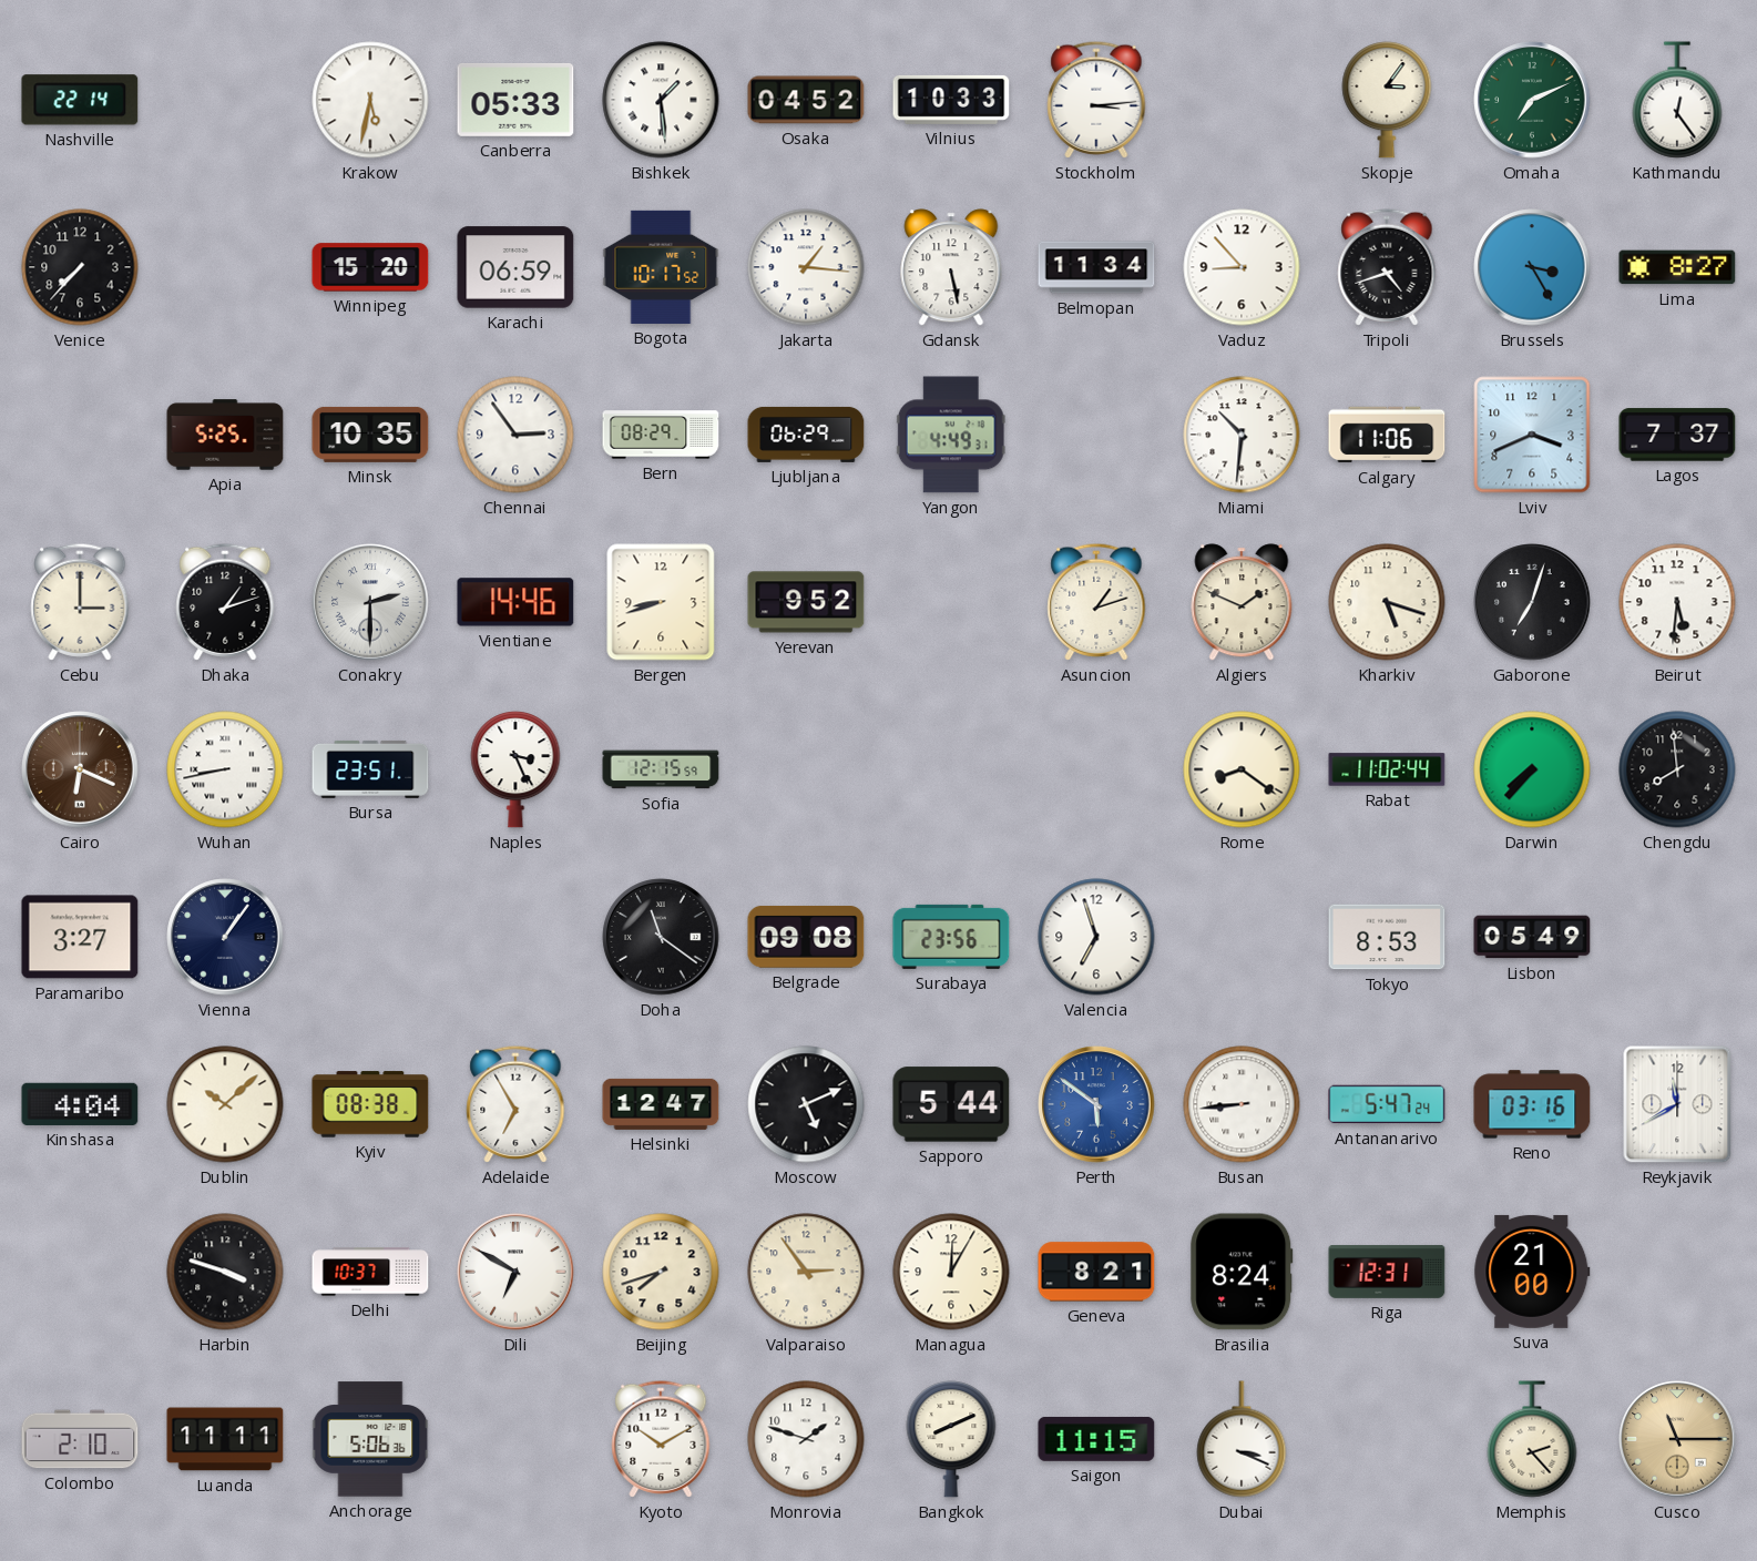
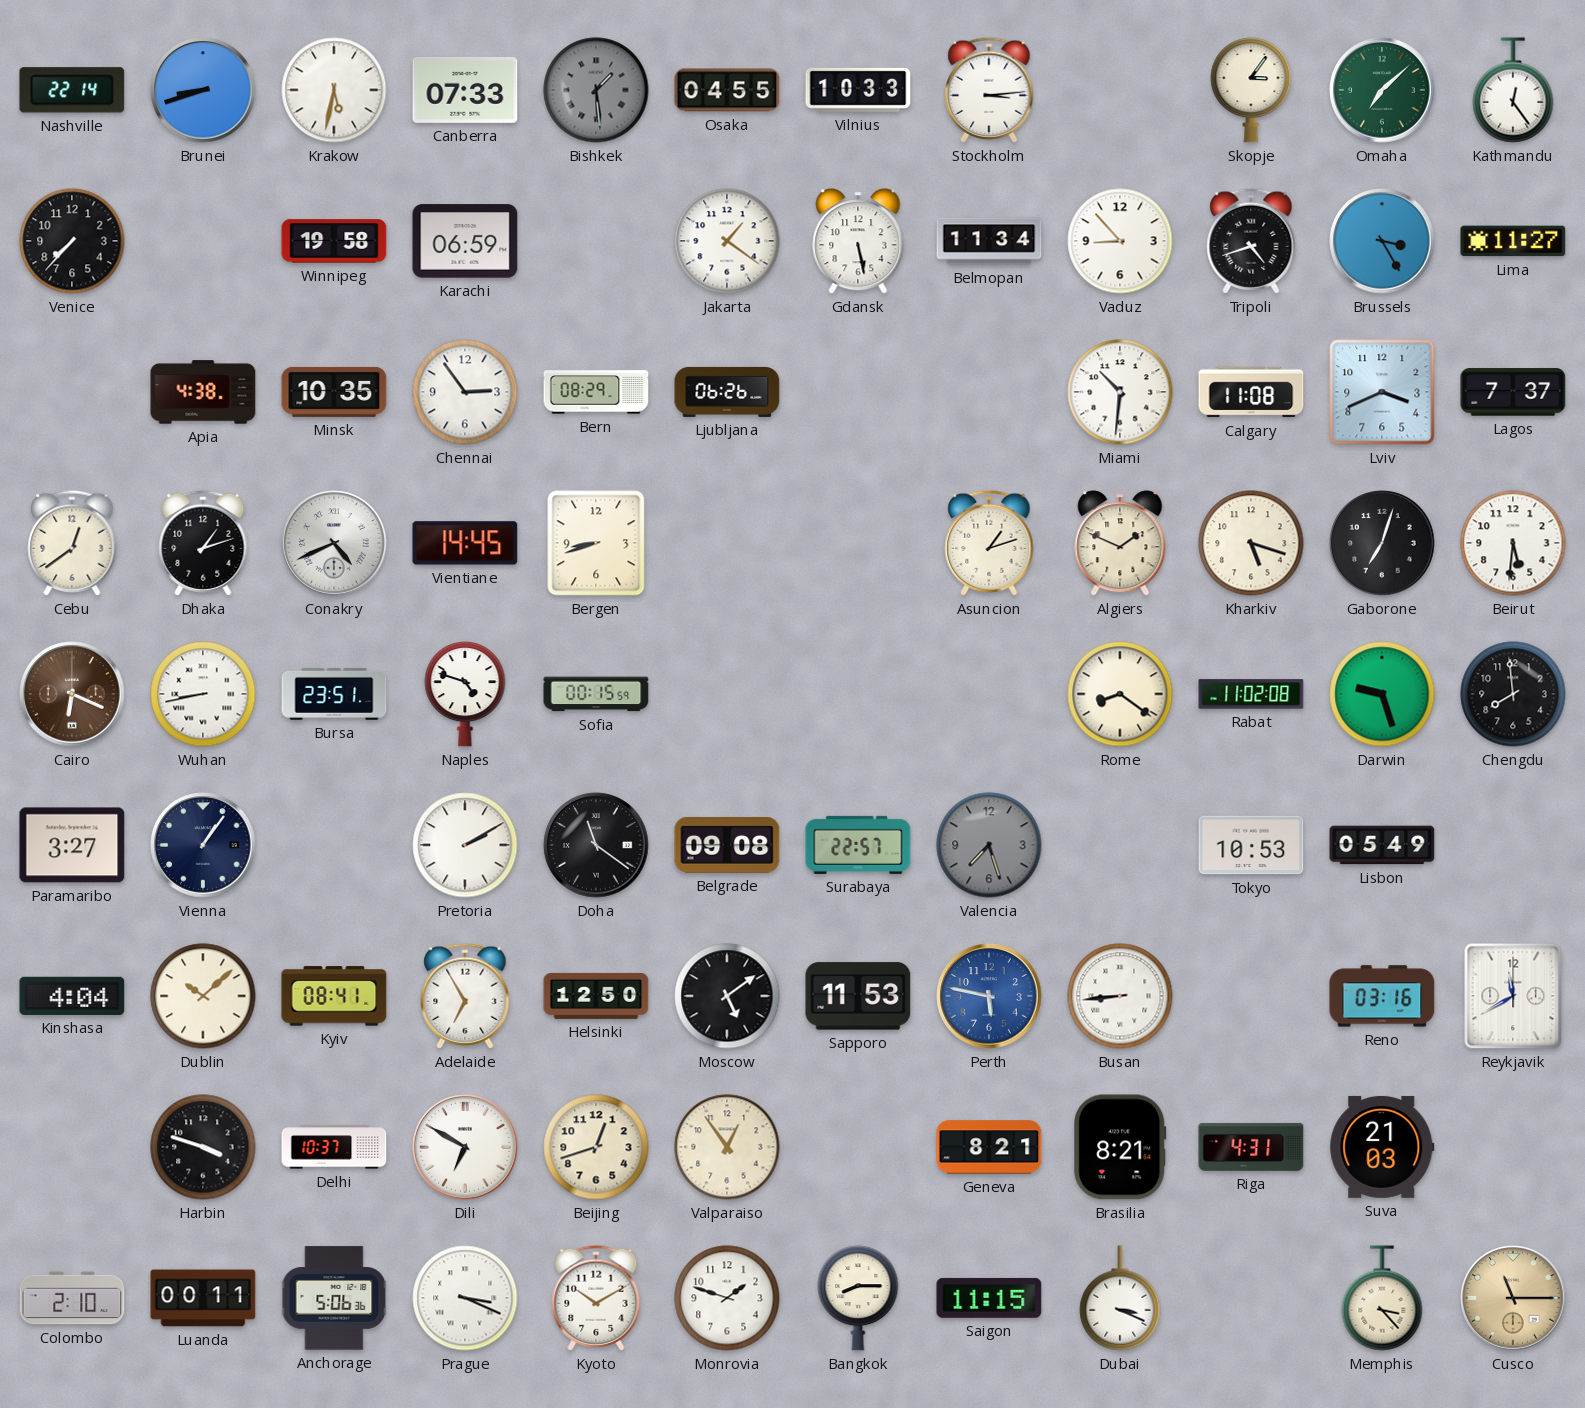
Brunei: none -> 8:42 (203, 90)
Canberra: 05:33 -> 07:33 (465, 90)
Bishkek dial: white -> grey (596, 90)
Osaka: 04:52 -> 04:55 (727, 90)
Omaha: 7:11 -> 7:08 (1382, 90)
Winnipeg: 15:20 -> 19:58 (334, 241)
Bogota: 10:17 -> none (661, 267)
Jakarta: 1:16 -> 1:21 (727, 241)
Lima: 8:27 -> 11:27 (1513, 241)
Apia: 5:25 -> 4:38 (203, 392)
Ljubljana: 06:29 -> 06:26 (727, 392)
Yangon: 4:49 -> none (951, 435)
Calgary: 11:06 -> 11:08 (1251, 392)
Cebu: 3:00 -> 12:39 (72, 543)
Conakry: 2:30 -> 4:41 (334, 543)
Vientiane: 14:46 -> 14:45 (465, 543)
Yerevan: 9:52 -> none (806, 602)
Naples: 3:26 -> 4:48 (465, 694)
Sofia: 12:15 -> 00:15 (596, 694)
Rabat: 11:02:44 -> 11:02:08 (1251, 694)
Darwin: 7:37 -> 9:27 (1382, 694)
Pretoria: none -> 2:10 (465, 845)
Surabaya: 23:56 -> 22:57 (858, 845)
Valencia: 6:57 -> 7:27 (989, 845)
Valencia dial: white -> grey (989, 845)
Tokyo: 8:53 -> 10:53 (1251, 845)
Kyiv: 08:38 -> 08:41 (334, 996)
Helsinki: 12:47 -> 12:50 (596, 996)
Moscow: 5:11 -> 5:09 (727, 996)
Sapporo: 5:44 -> 11:53 (858, 996)
Perth: 5:51 -> 5:47 (989, 996)
Antananarivo: 5:47 -> none (1387, 1104)
Beijing: 7:42 -> 12:42 (596, 1147)
Valparaiso: 2:54 -> 12:54 (727, 1147)
Managua: 12:05 -> none (951, 1272)
Brasilia: 8:24 -> 8:21 (1120, 1147)
Riga: 12:31 -> 4:31 (1251, 1147)
Suva: 21:00 -> 21:03 (1382, 1147)
Luanda: 11:11 -> 00:11 (203, 1298)
Prague: none -> 3:19 (465, 1298)
Bangkok: 8:11 -> 8:15 (858, 1298)
Memphis: 2:23 -> 3:23 (1382, 1298)
